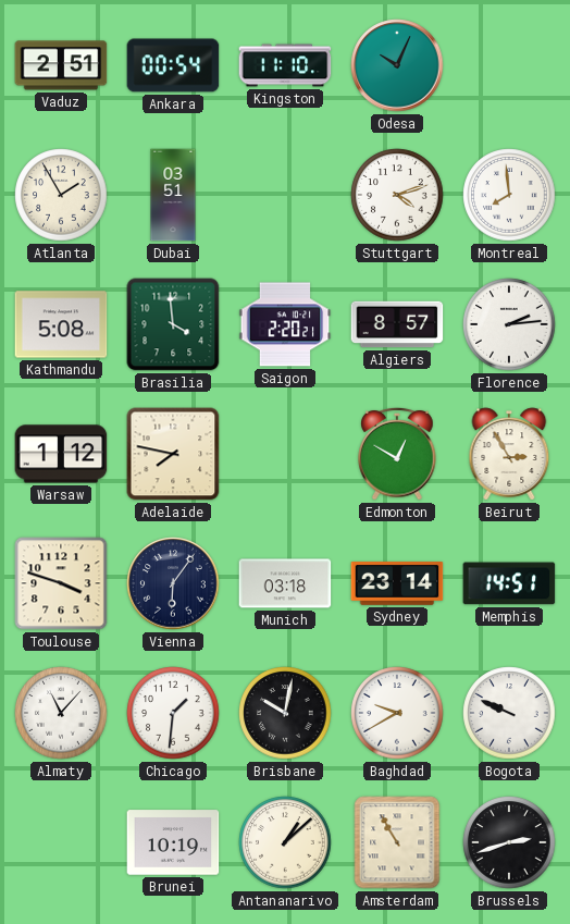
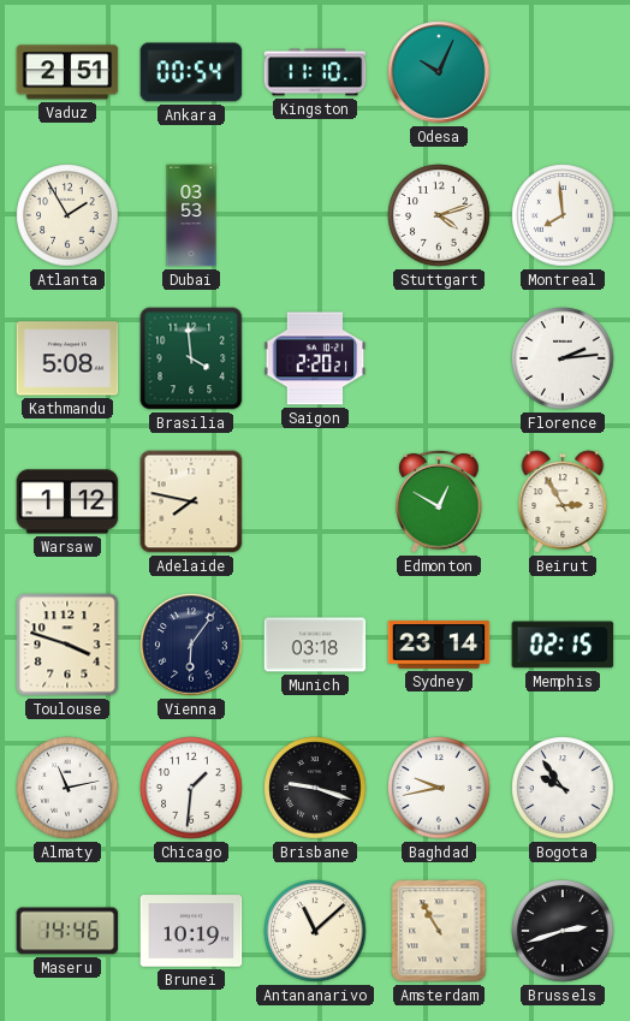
Dubai: 03:51 -> 03:53 (191, 215)
Algiers: 8:57 -> none (397, 324)
Memphis: 14:51 -> 02:15 (563, 645)
Almaty: 11:07 -> 11:13 (67, 788)
Brisbane: 10:02 -> 9:18 (315, 788)
Baghdad: 9:40 -> 9:43 (439, 788)
Bogota: 9:49 -> 9:54 (563, 788)
Maseru: none -> 14:46 (67, 931)
Antananarivo: 1:08 -> 11:08 (315, 931)
